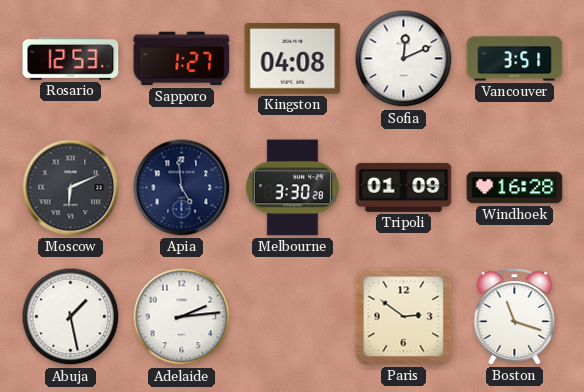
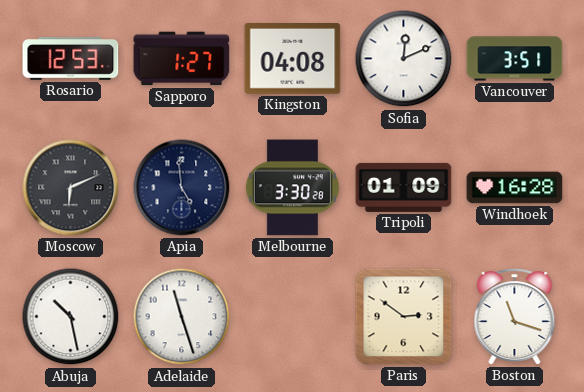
Abuja: 1:28 -> 10:28 (71, 317)
Adelaide: 2:14 -> 11:27 (182, 317)
